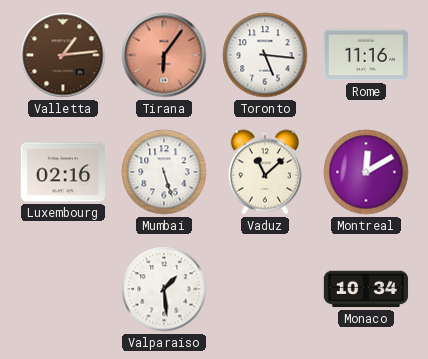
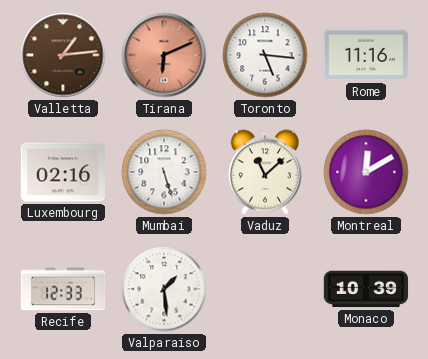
Tirana: 6:06 -> 6:11 (164, 55)
Recife: none -> 12:33 (63, 289)
Monaco: 10:34 -> 10:39 (366, 289)
